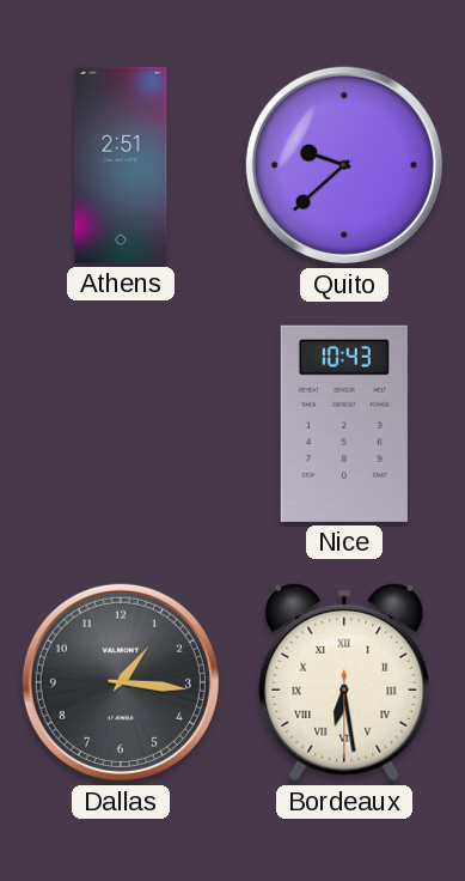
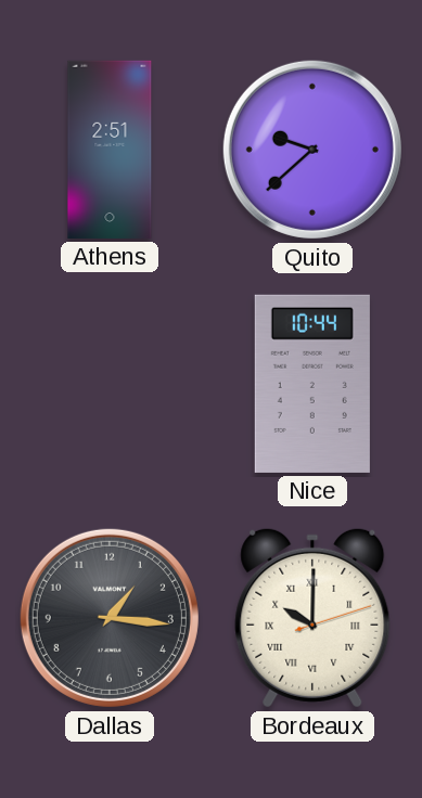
Nice: 10:43 -> 10:44 (312, 384)
Bordeaux: 6:28 -> 10:00 (312, 618)
